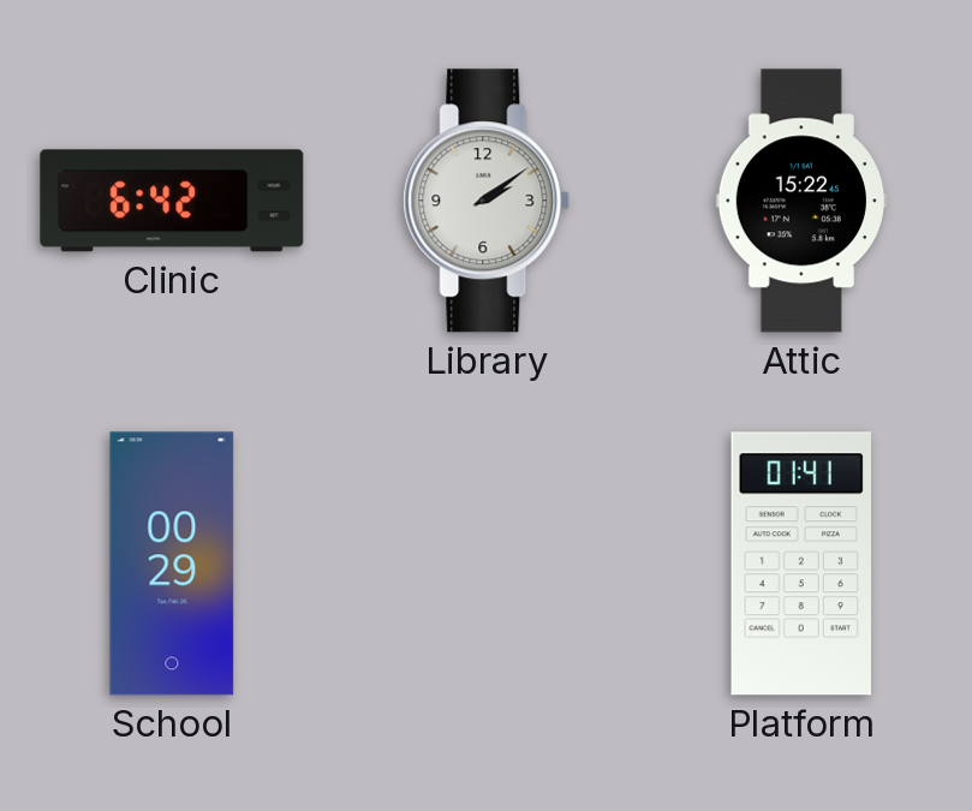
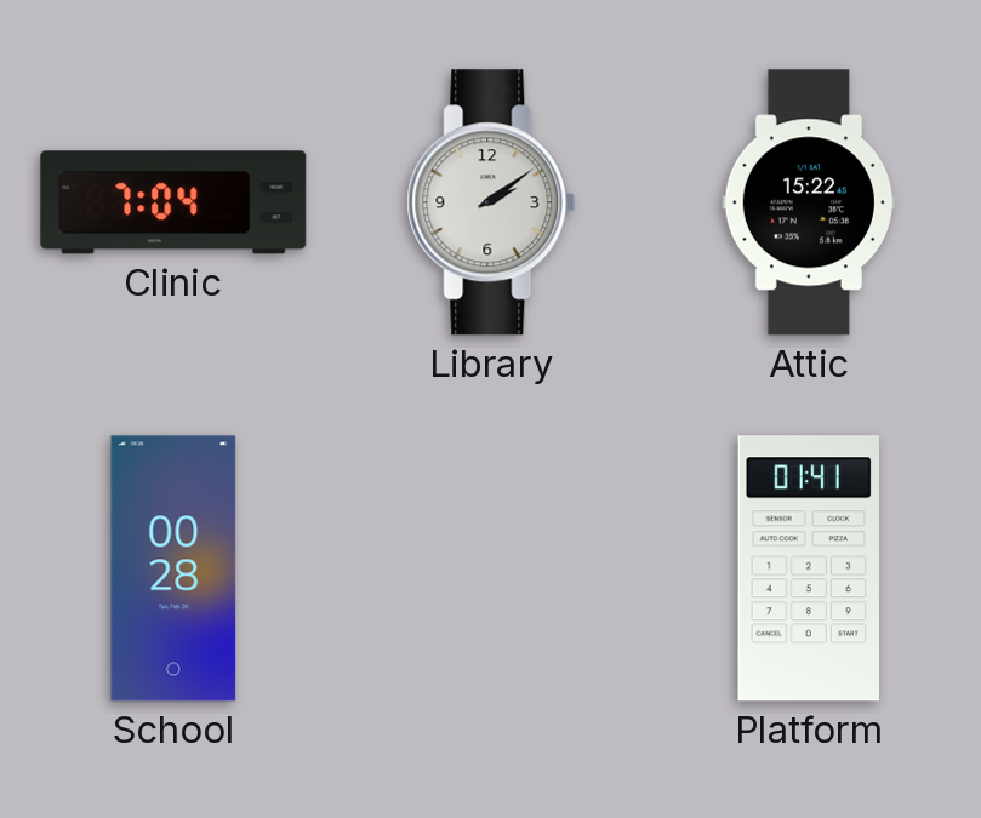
Clinic: 6:42 -> 7:04 (173, 202)
School: 00:29 -> 00:28 (173, 568)
